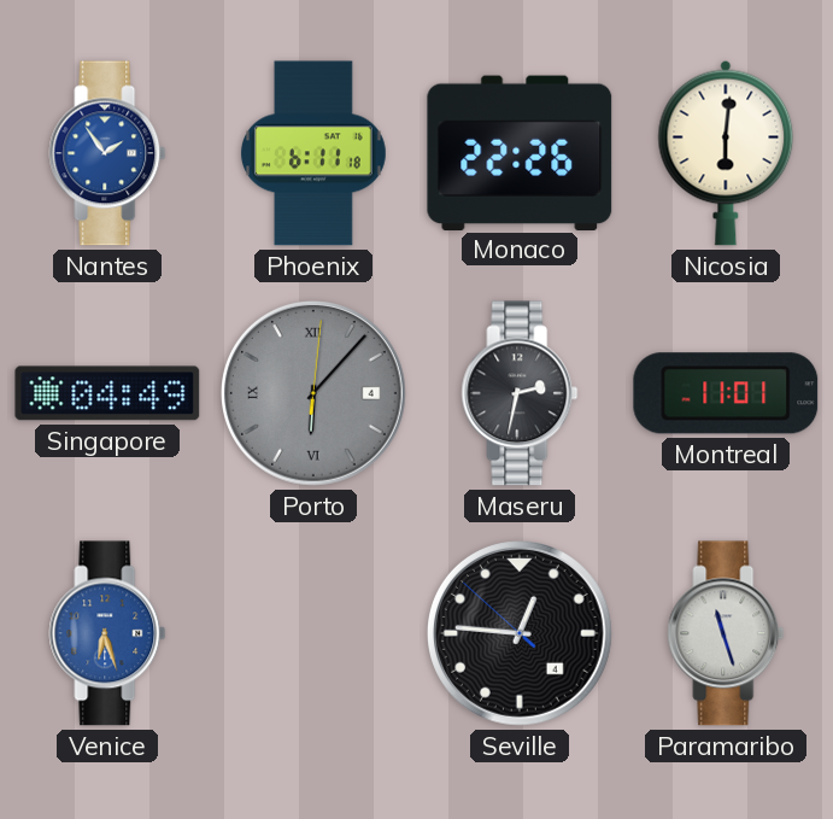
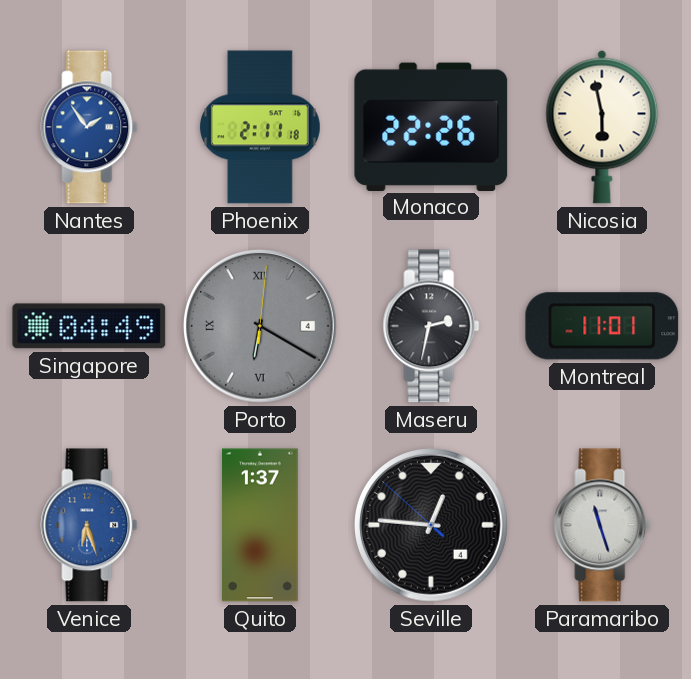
Phoenix: 6:11 -> 2:11 (260, 127)
Nicosia: 6:01 -> 5:58 (602, 127)
Porto: 6:07 -> 6:20 (261, 327)
Quito: none -> 1:37 (261, 525)
